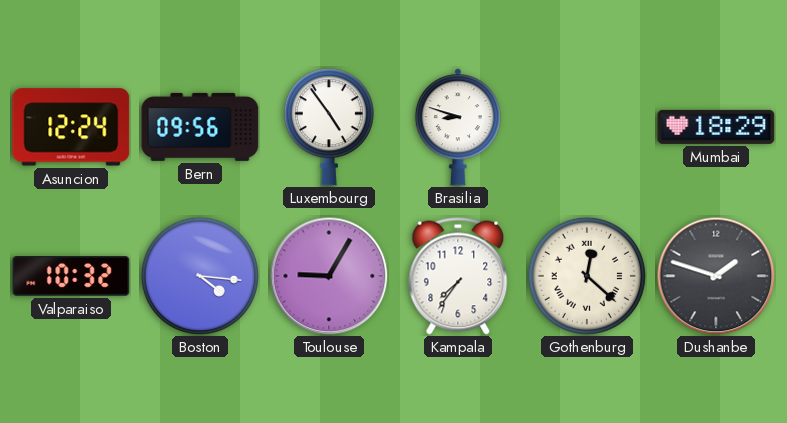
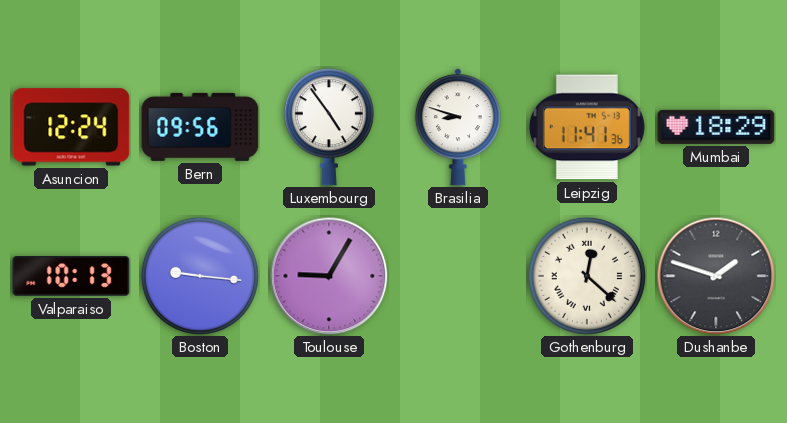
Leipzig: none -> 11:41 (587, 127)
Valparaiso: 10:32 -> 10:13 (71, 277)
Boston: 4:16 -> 9:16 (200, 276)
Kampala: 7:36 -> none (458, 276)
